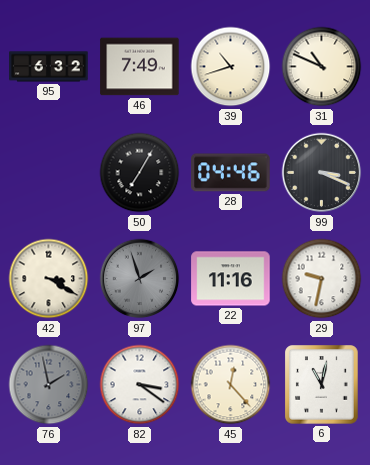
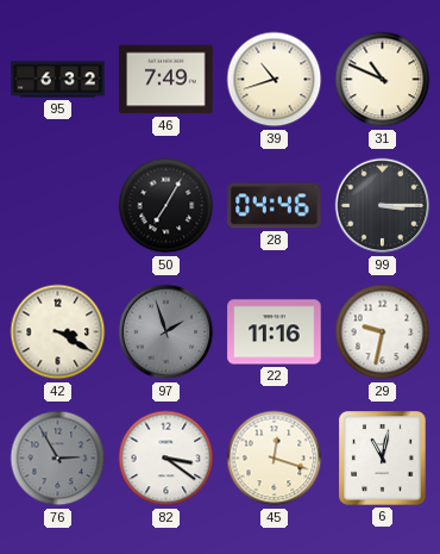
99: 3:19 -> 3:15 (383, 206)
76: 1:58 -> 2:55 (58, 459)
45: 12:23 -> 12:18 (275, 459)
